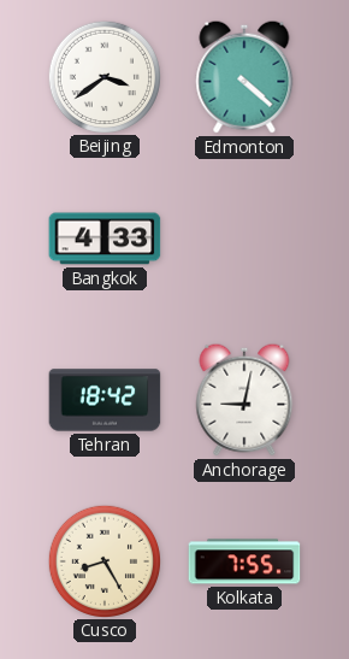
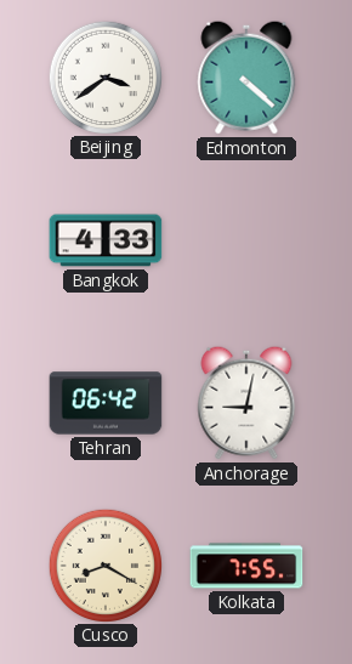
Tehran: 18:42 -> 06:42 (106, 403)
Cusco: 8:25 -> 8:20 (104, 564)
